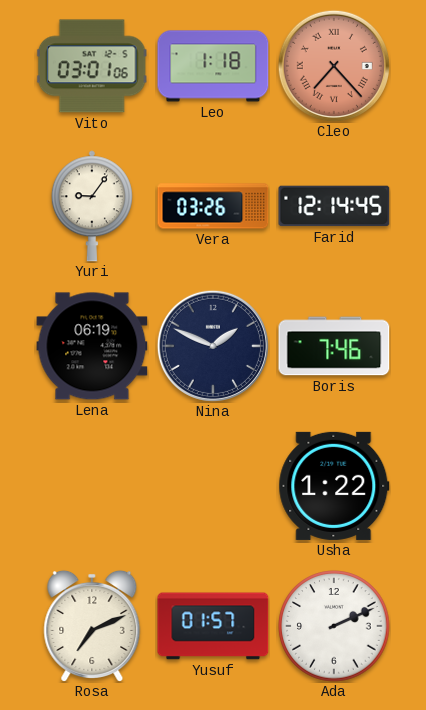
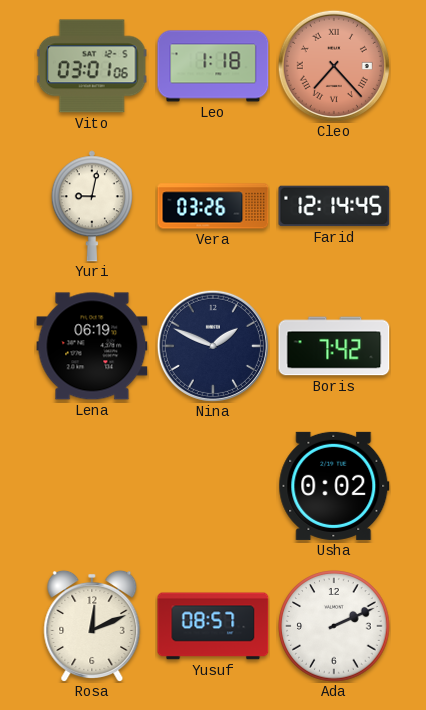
Yuri: 9:06 -> 9:02 (92, 206)
Boris: 7:46 -> 7:42 (334, 346)
Usha: 1:22 -> 0:02 (334, 486)
Rosa: 7:11 -> 12:11 (92, 626)
Yusuf: 01:57 -> 08:57 (213, 626)
